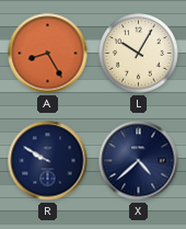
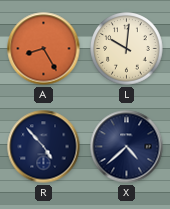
L: 10:05 -> 10:01 (127, 49)
R: 9:50 -> 4:53 (44, 147)
